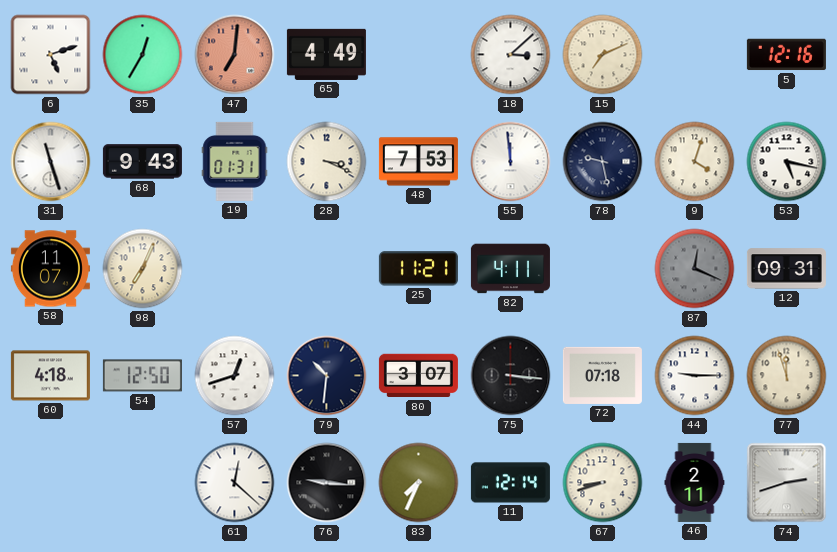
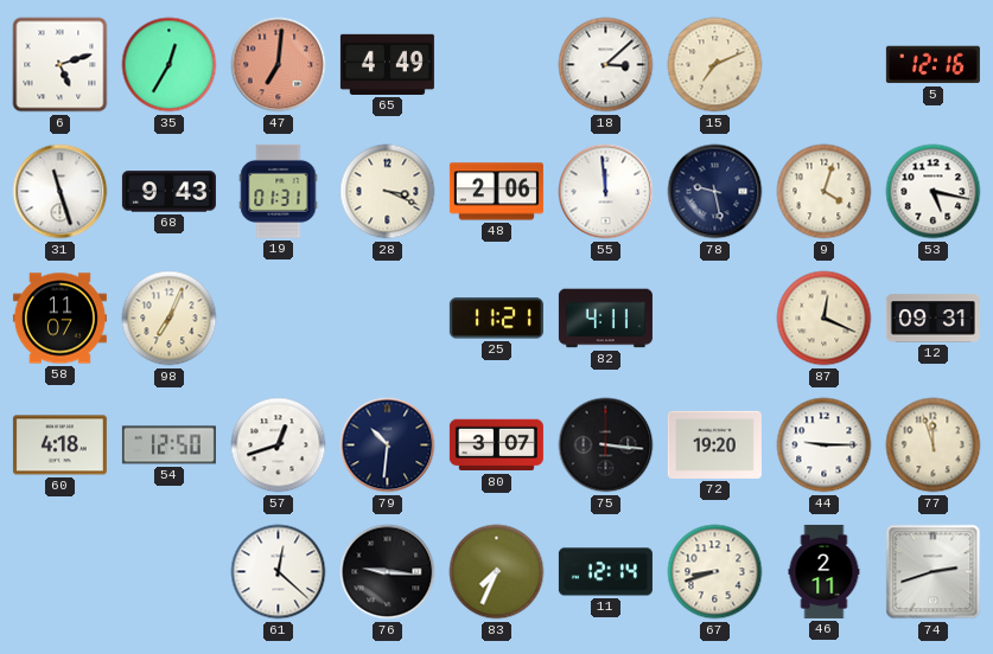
48: 7:53 -> 2:06 (496, 192)
87 dial: grey -> cream (825, 319)
72: 07:18 -> 19:20 (714, 444)
